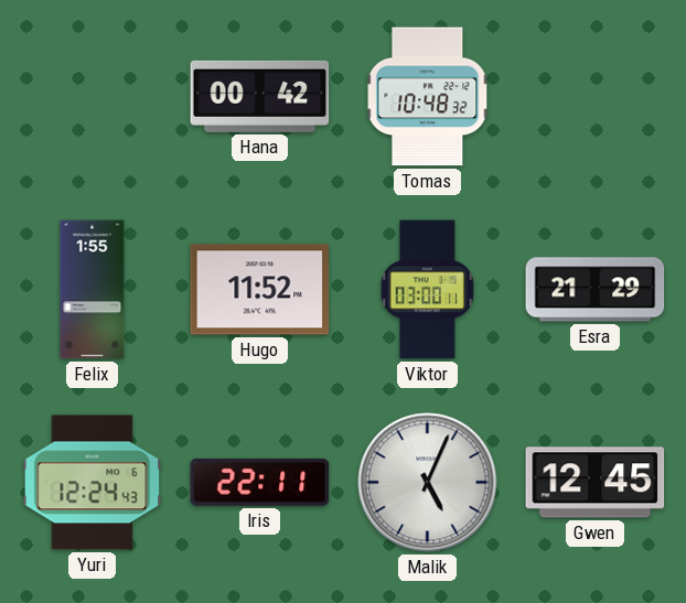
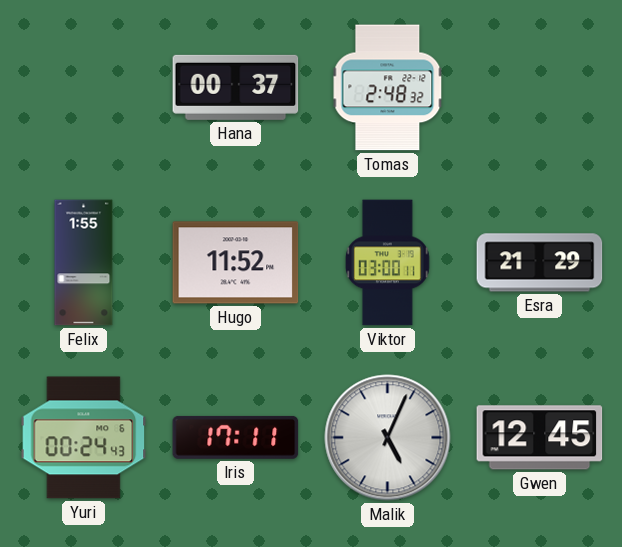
Hana: 00:42 -> 00:37 (236, 87)
Tomas: 10:48 -> 2:48 (388, 88)
Yuri: 12:24 -> 00:24 (84, 438)
Iris: 22:11 -> 17:11 (236, 437)
